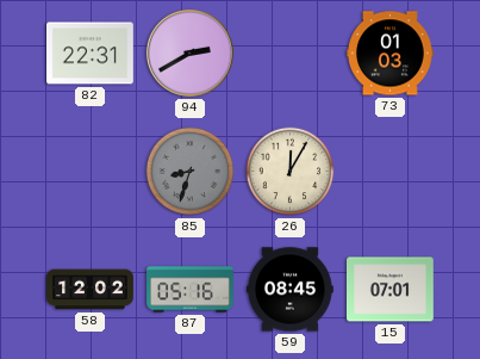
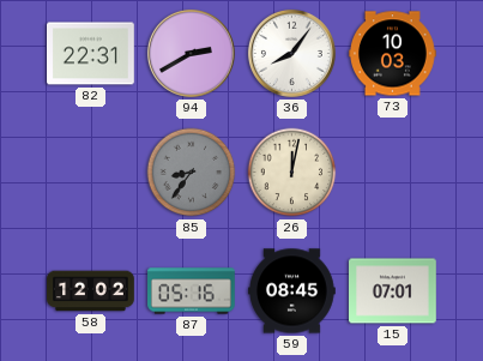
36: none -> 8:06 (291, 53)
73: 01:03 -> 10:03 (393, 54)
85: 8:33 -> 8:36 (192, 173)
26: 12:05 -> 12:02 (292, 173)
